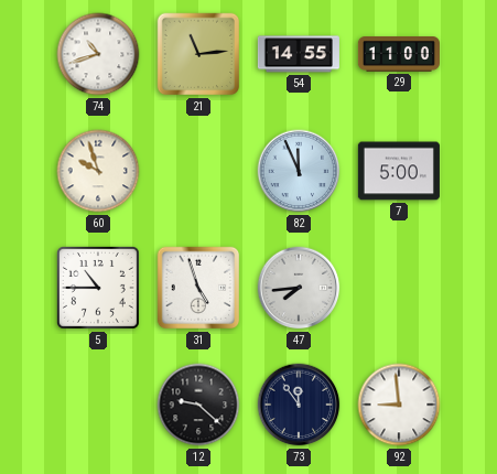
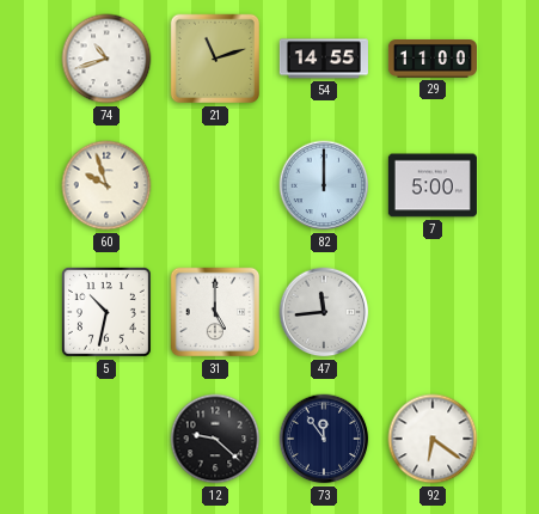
21: 11:14 -> 11:12 (215, 59)
82: 11:56 -> 12:00 (324, 185)
5: 10:45 -> 10:32 (106, 312)
31: 4:57 -> 5:00 (215, 312)
47: 7:44 -> 11:44 (324, 312)
92: 8:59 -> 6:21 (433, 439)
